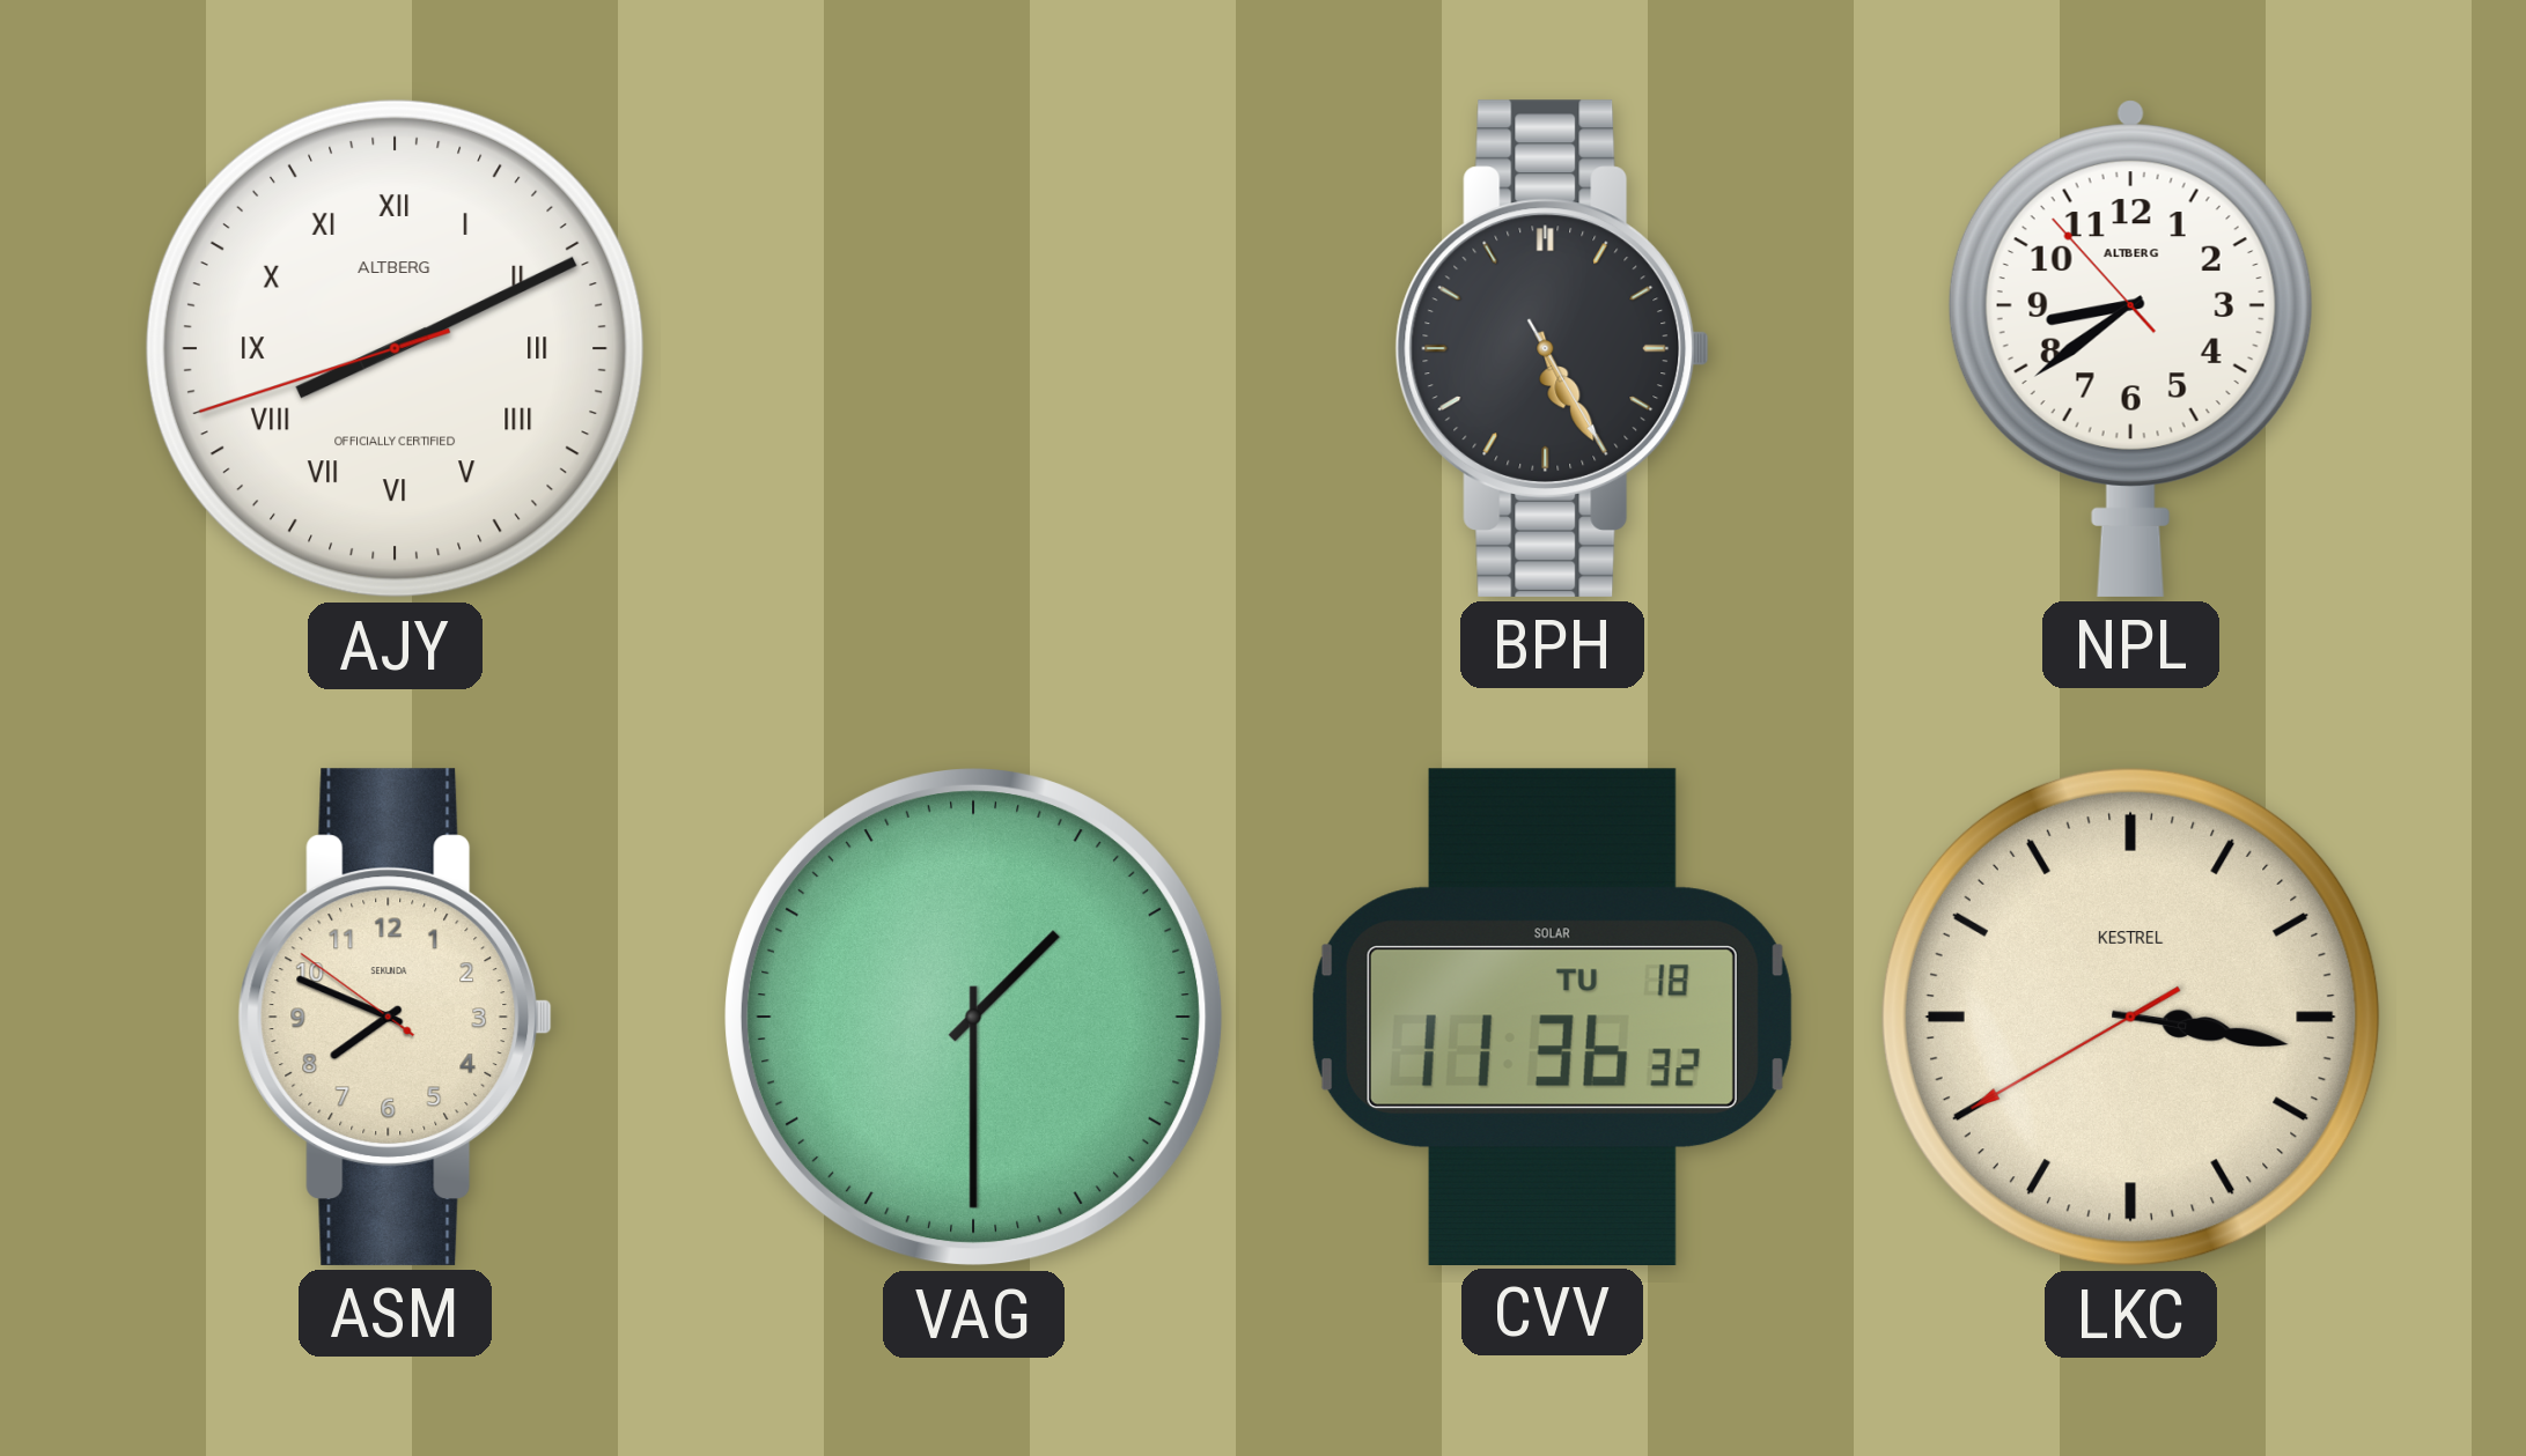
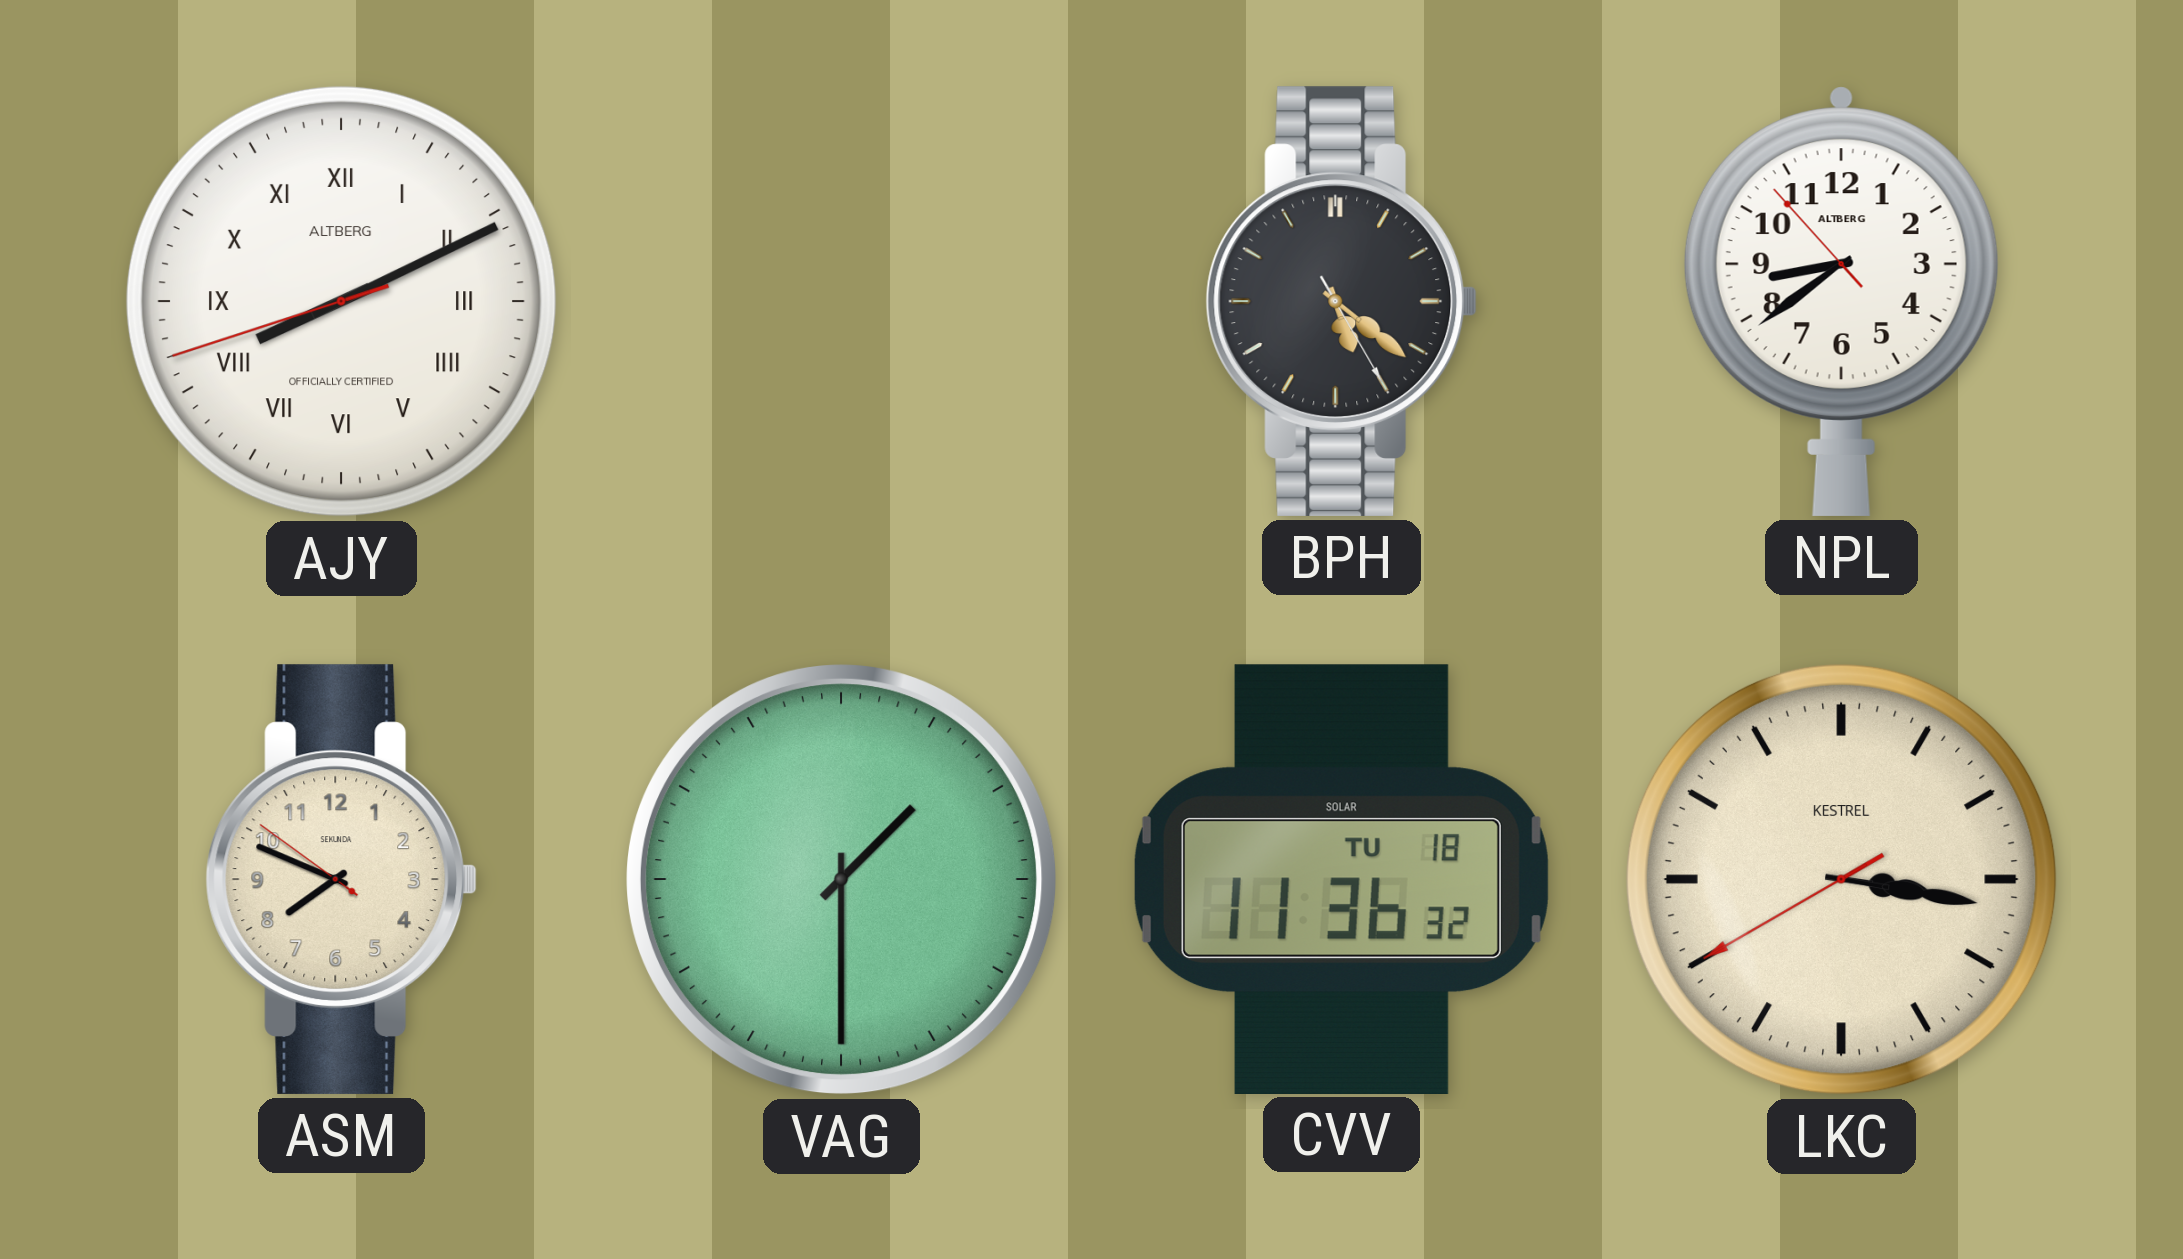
BPH: 5:25 -> 5:21 (1342, 301)
